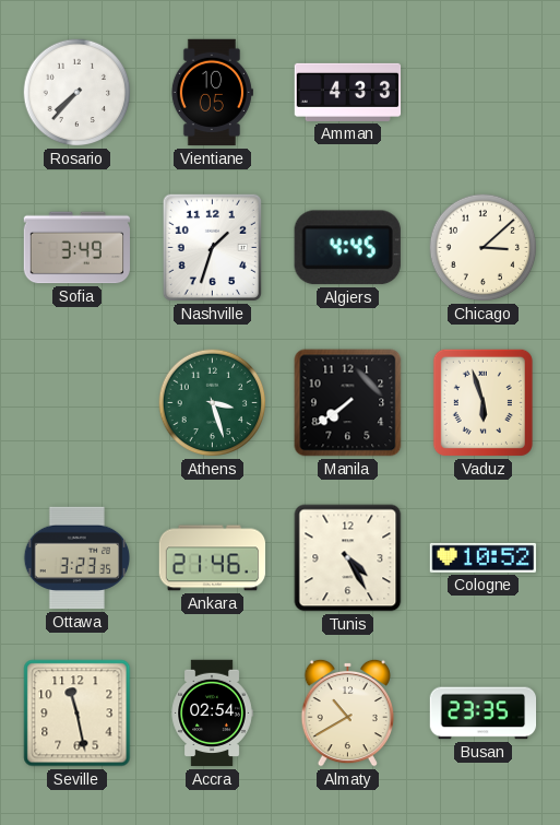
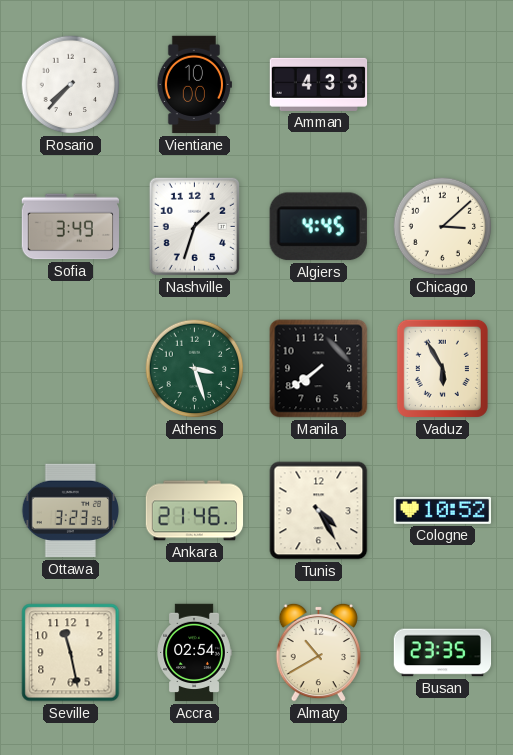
Vientiane: 10:05 -> 10:00 (194, 85)
Vaduz: 5:57 -> 5:55 (442, 368)
